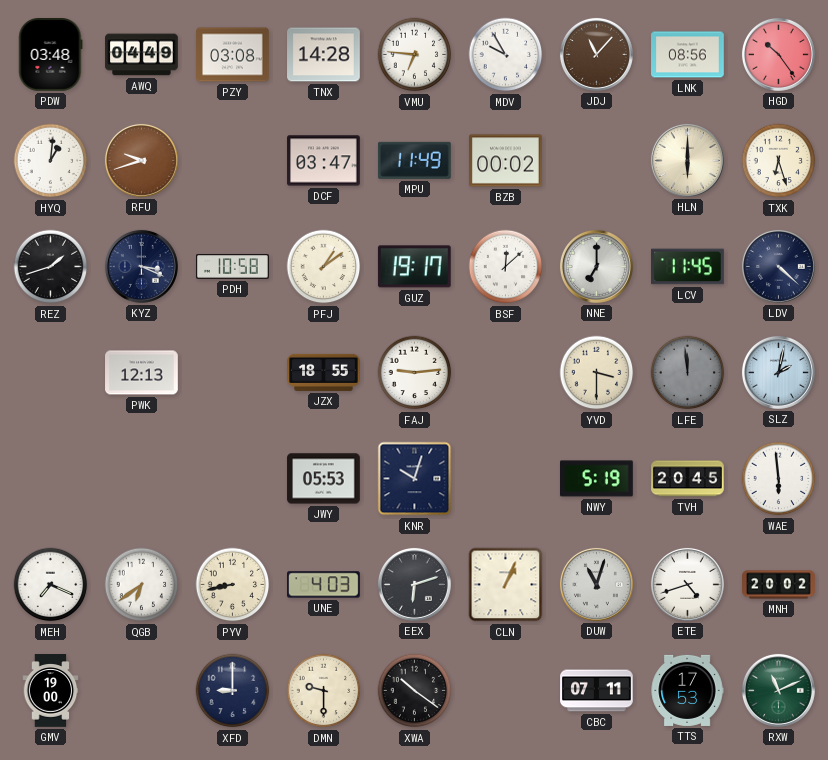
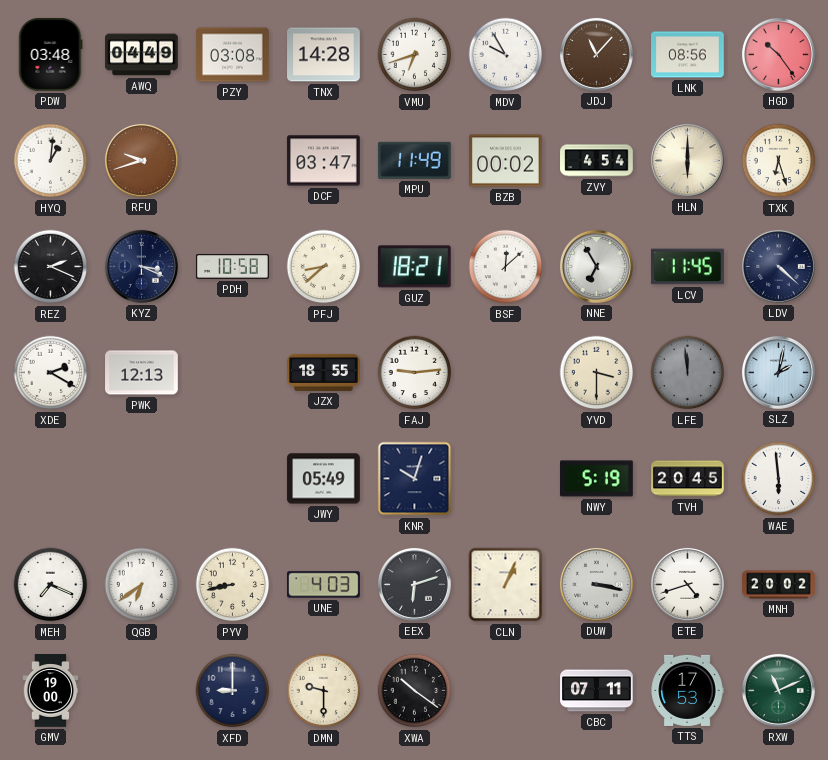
VMU: 6:46 -> 6:42 (415, 55)
ZVY: none -> 4:54 (597, 161)
REZ: 1:42 -> 2:19 (51, 267)
PFJ: 1:09 -> 8:38 (324, 267)
GUZ: 19:17 -> 18:21 (414, 267)
NNE: 7:00 -> 6:55 (596, 266)
XDE: none -> 2:20 (51, 373)
JWY: 05:53 -> 05:49 (324, 479)
DUW: 11:03 -> 3:17 (596, 584)
